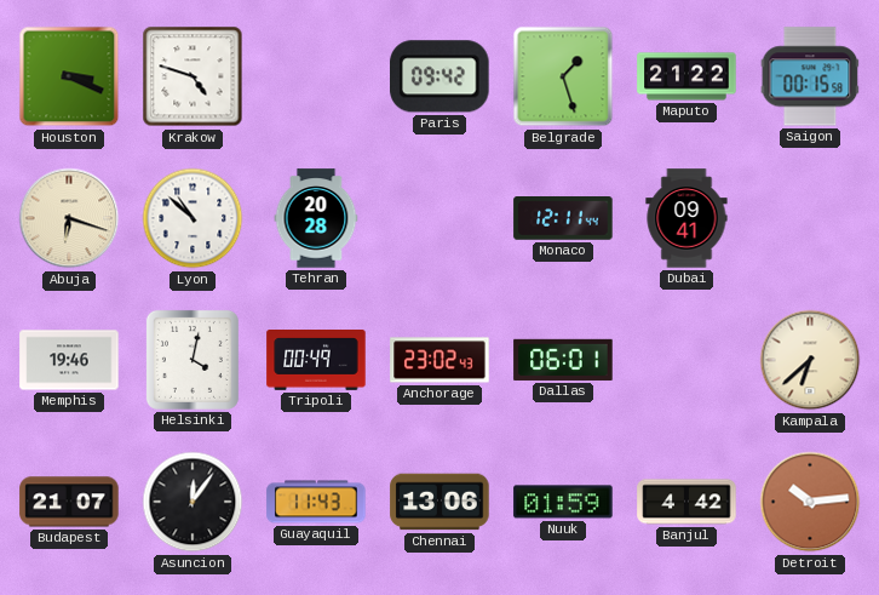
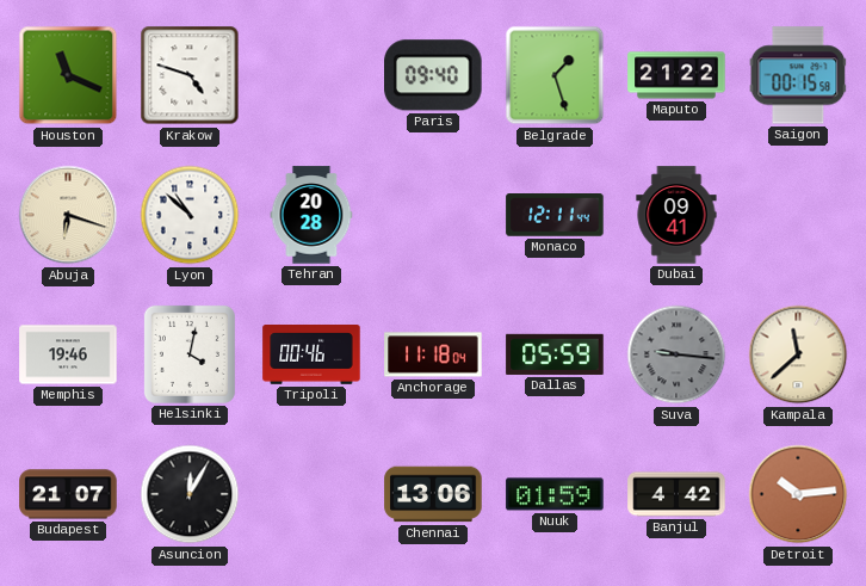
Houston: 3:19 -> 11:19 (68, 75)
Paris: 09:42 -> 09:40 (434, 75)
Tripoli: 00:49 -> 00:46 (311, 354)
Anchorage: 23:02 -> 11:18 (433, 354)
Dallas: 06:01 -> 05:59 (555, 354)
Suva: none -> 9:16 (676, 354)
Kampala: 6:38 -> 11:38 (798, 354)
Asuncion: 12:06 -> 12:05 (190, 494)
Guayaquil: 11:43 -> none (316, 502)
